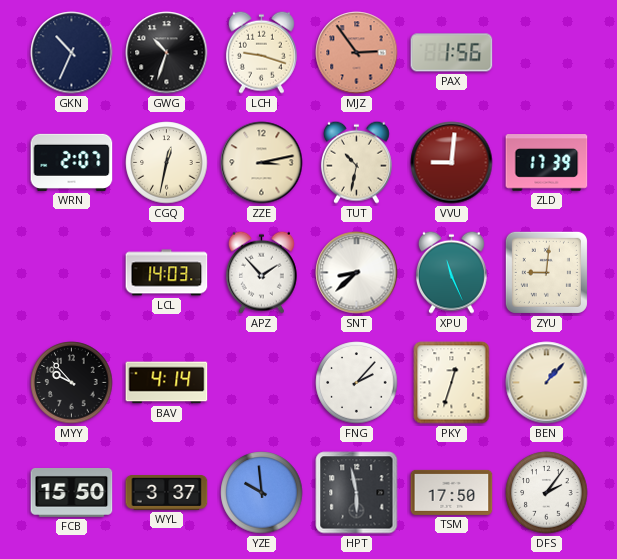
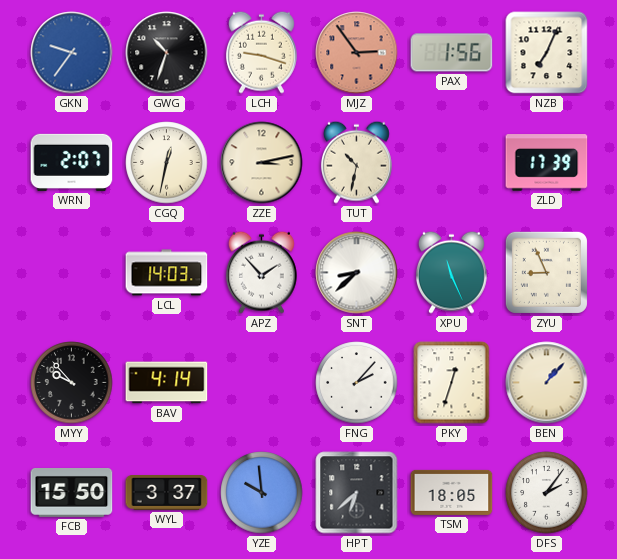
GKN: 10:34 -> 9:36 (72, 53)
GKN dial: navy -> blue (72, 53)
NZB: none -> 7:04 (547, 53)
VVU: 9:01 -> none (452, 163)
ZYU: 9:01 -> 8:56 (546, 272)
HPT: 5:58 -> 6:38 (357, 493)
TSM: 17:50 -> 18:05 (452, 492)
